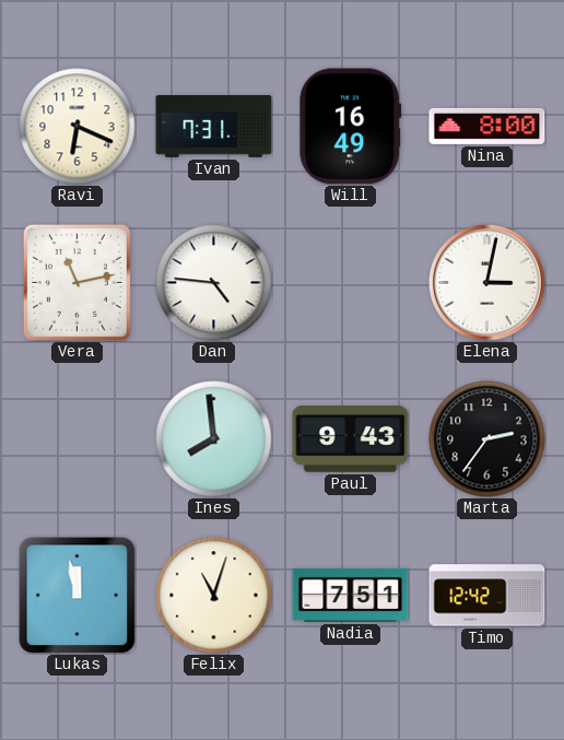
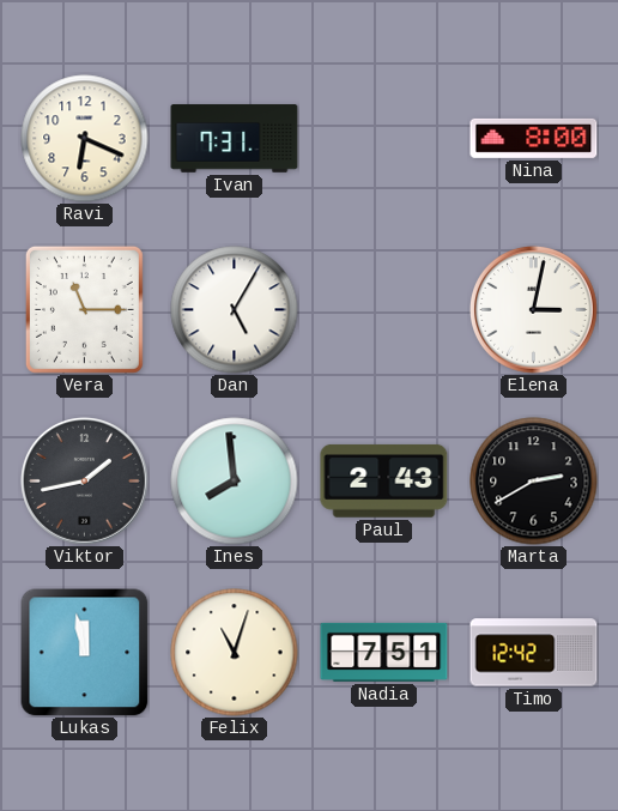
Will: 16:49 -> none (351, 127)
Vera: 11:13 -> 11:15 (84, 309)
Dan: 4:46 -> 5:05 (235, 310)
Viktor: none -> 1:43 (85, 482)
Paul: 9:43 -> 2:43 (384, 480)
Marta: 2:36 -> 2:40 (534, 482)
